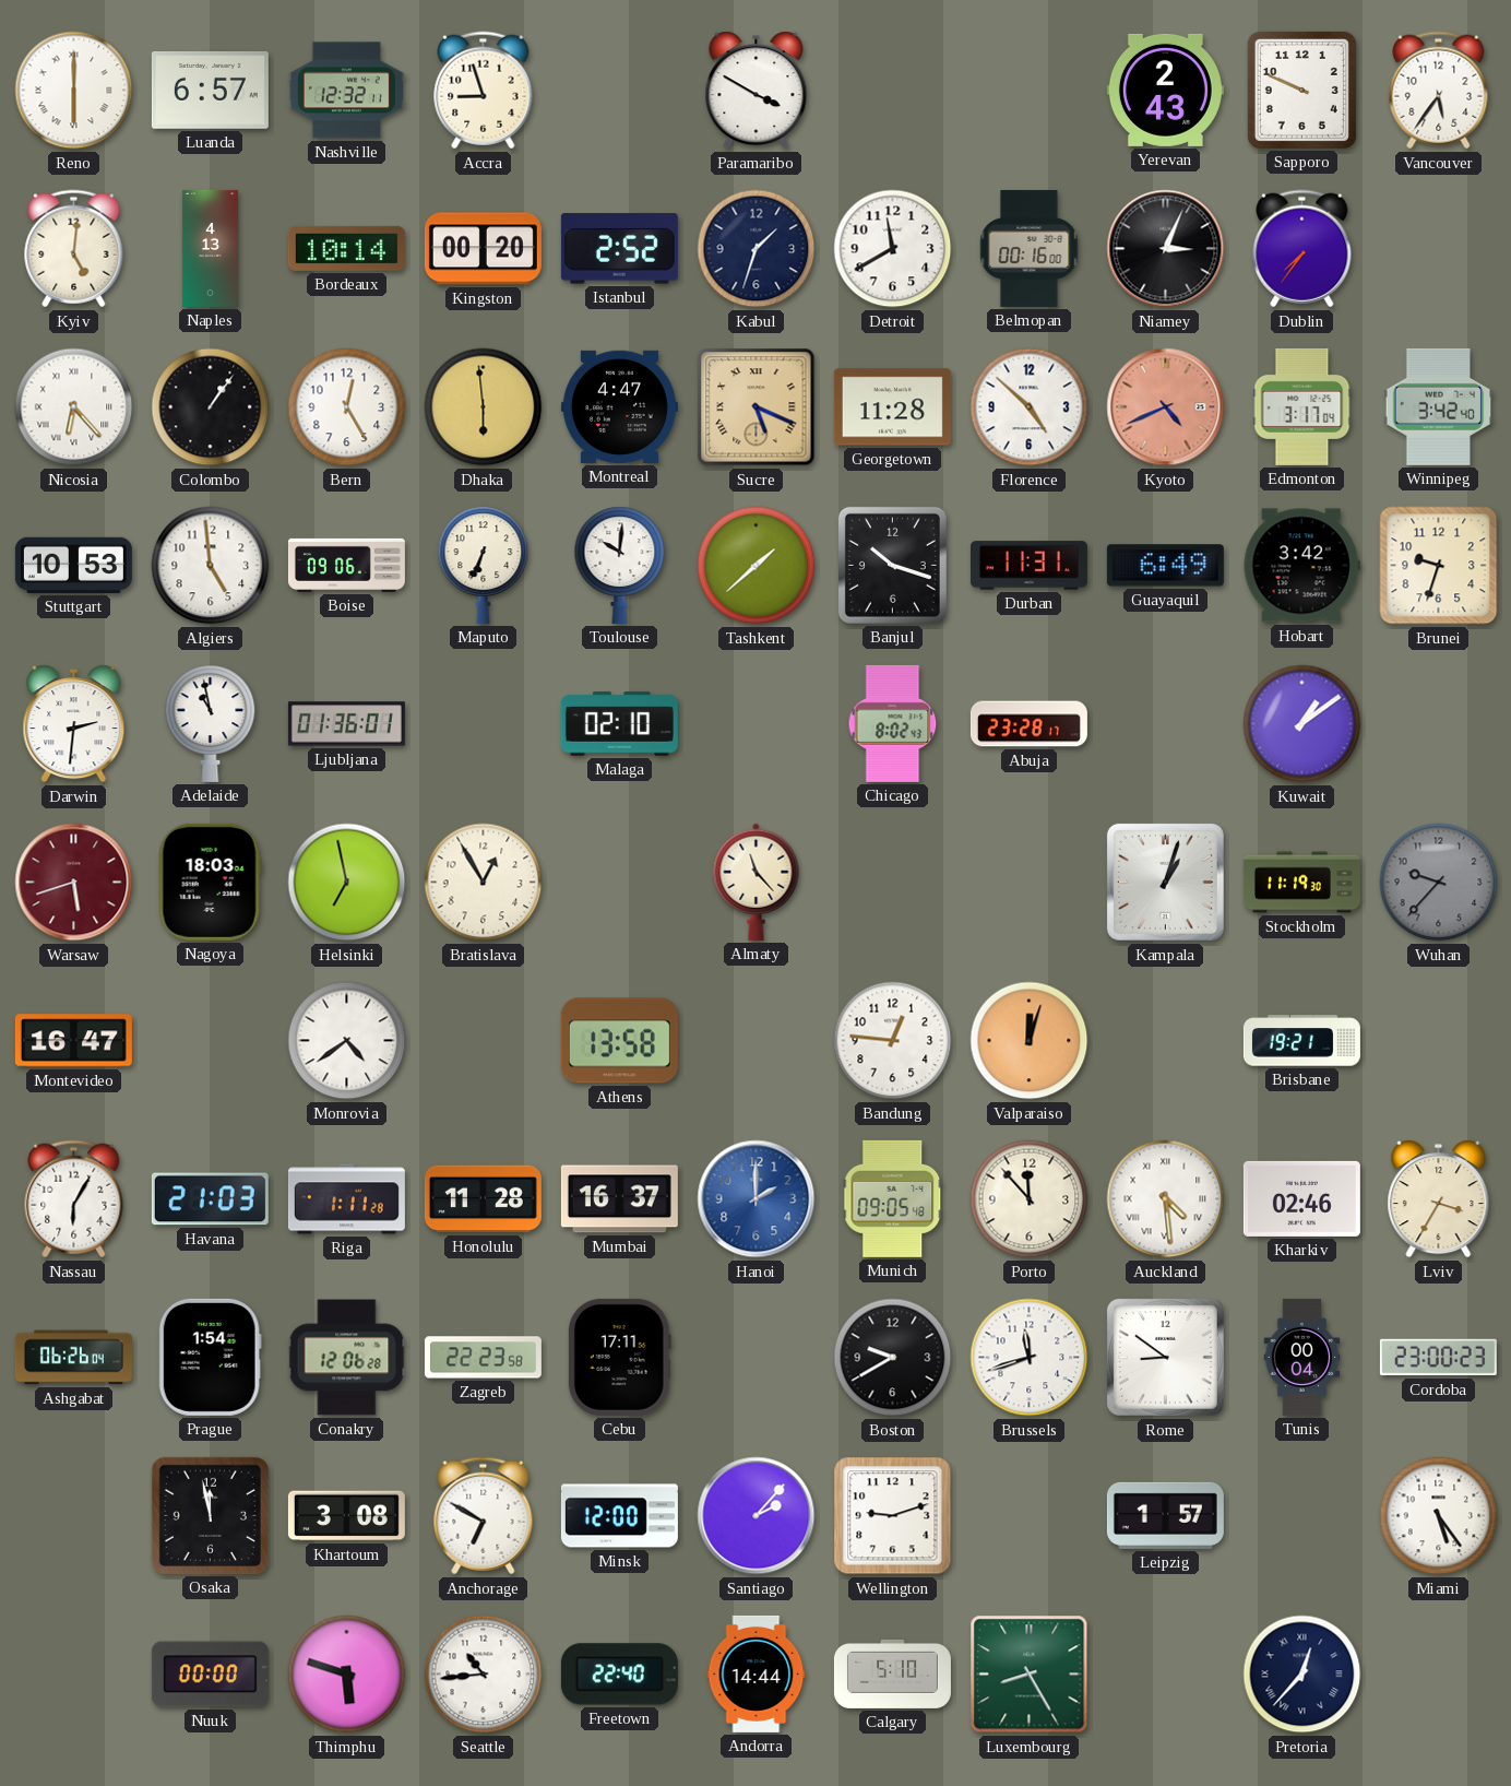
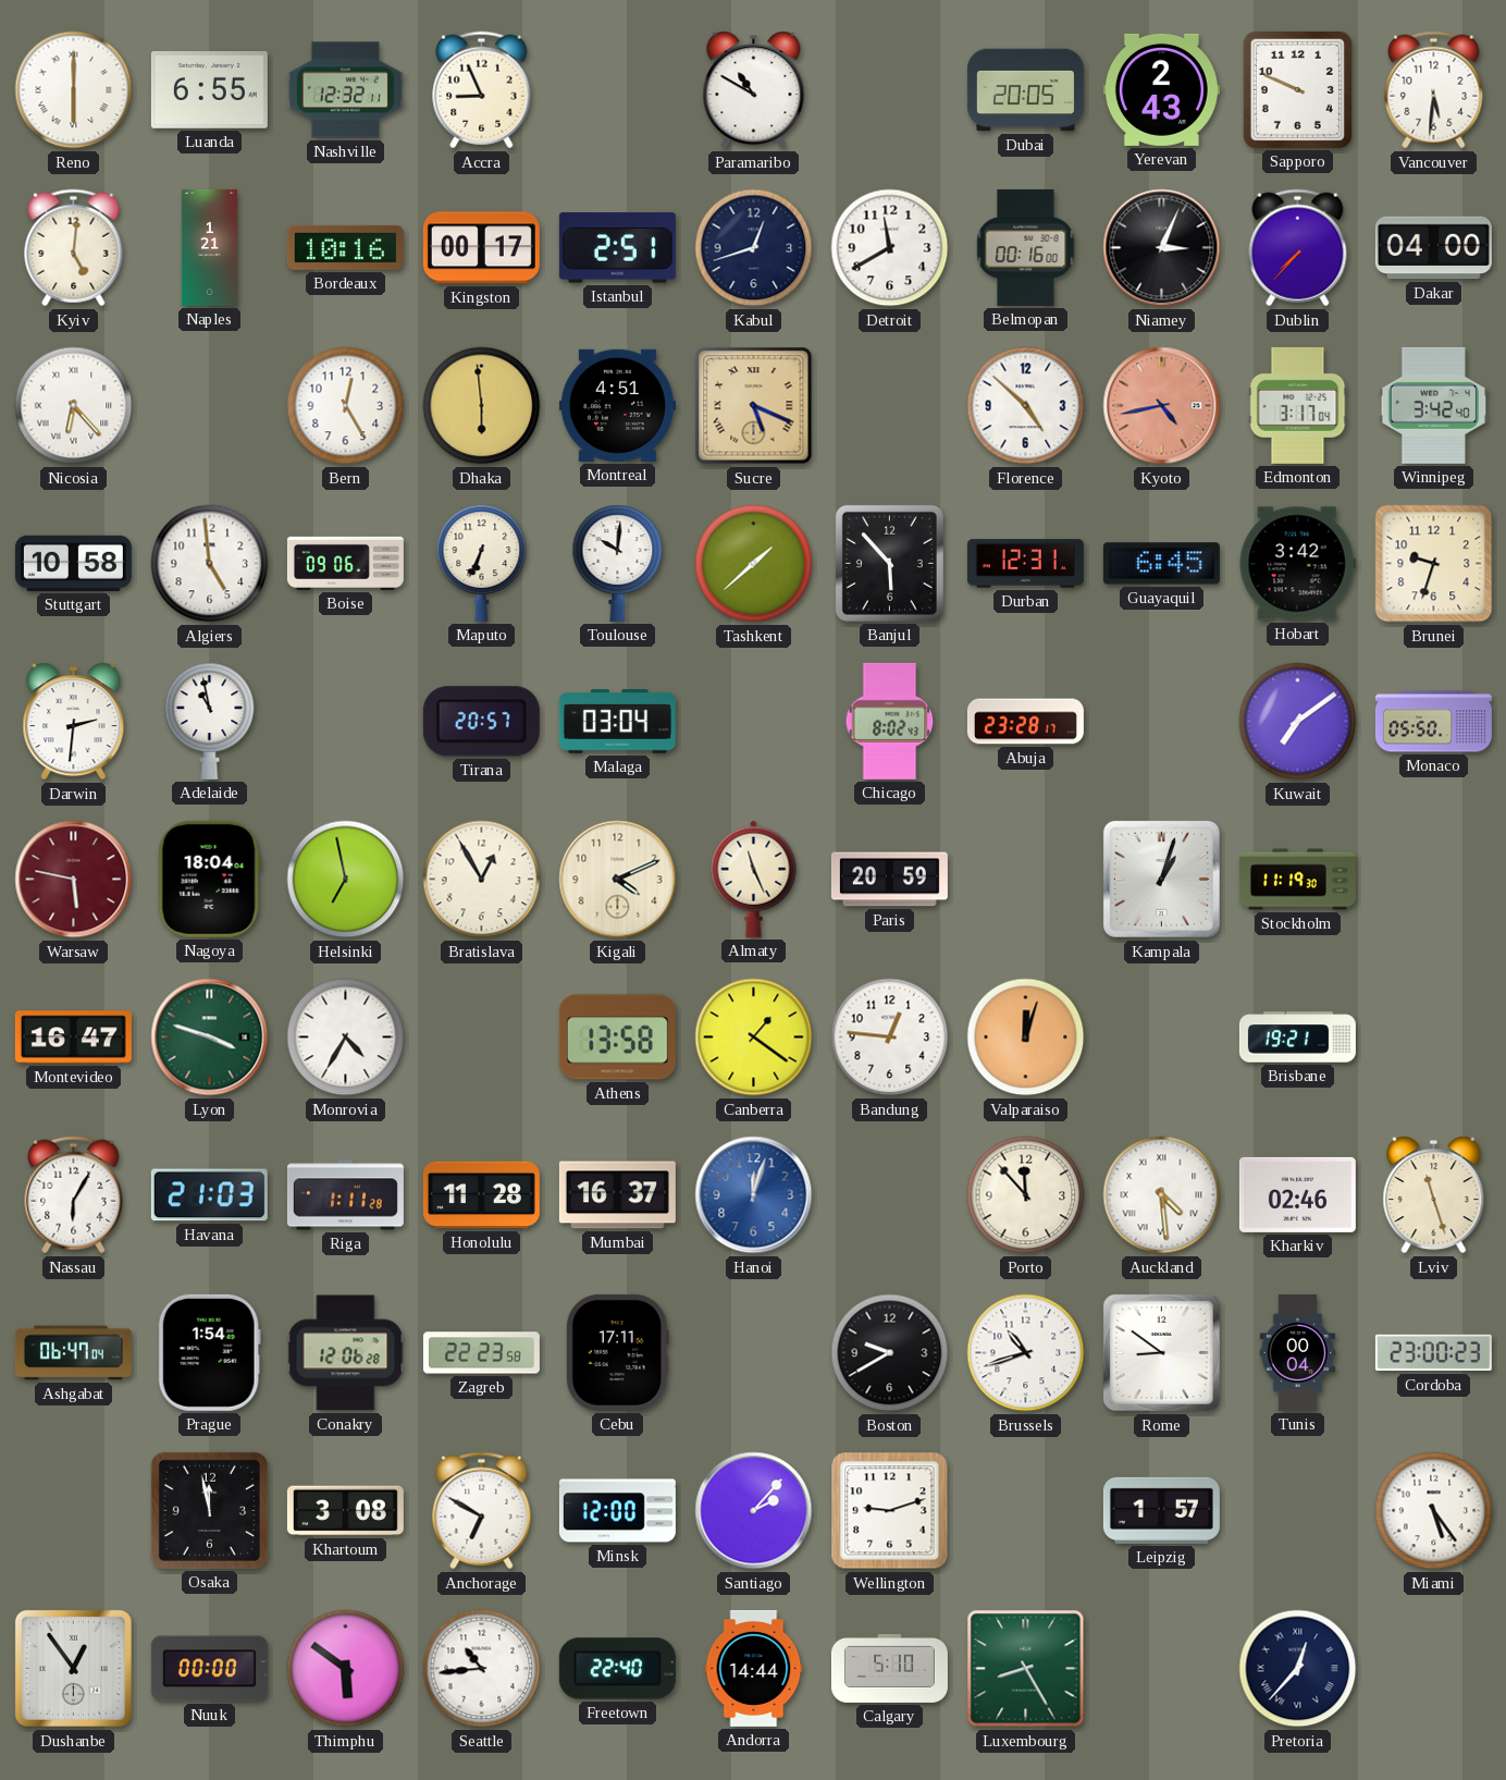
Luanda: 6:57 -> 6:55 (209, 90)
Accra: 8:57 -> 8:56 (482, 90)
Paramaribo: 3:50 -> 10:50 (754, 90)
Dubai: none -> 20:05 (1025, 90)
Vancouver: 5:36 -> 5:31 (1434, 90)
Naples: 4:13 -> 1:21 (209, 247)
Bordeaux: 10:14 -> 10:16 (345, 247)
Kingston: 00:20 -> 00:17 (481, 248)
Istanbul: 2:52 -> 2:51 (617, 248)
Kabul: 1:33 -> 12:42 (754, 248)
Dublin: 7:36 -> 7:37 (1298, 248)
Dakar: none -> 04:00 (1433, 248)
Colombo: 1:06 -> none (211, 407)
Montreal: 4:47 -> 4:51 (617, 405)
Georgetown: 11:28 -> none (892, 407)
Kyoto: 4:41 -> 4:43 (1162, 406)
Stuttgart: 10:53 -> 10:58 (73, 563)
Banjul: 10:18 -> 5:53 (889, 563)
Durban: 11:31 -> 12:31 (1025, 564)
Guayaquil: 6:49 -> 6:45 (1161, 564)
Ljubljana: 01:36 -> none (346, 724)
Tirana: none -> 20:57 (481, 722)
Malaga: 02:10 -> 03:04 (617, 722)
Kuwait: 1:09 -> 7:09 (1298, 722)
Monaco: none -> 05:50 (1433, 722)
Warsaw: 5:42 -> 5:47 (74, 880)
Nagoya: 18:03 -> 18:04 (209, 879)
Kigali: none -> 4:11 (618, 880)
Almaty: 11:23 -> 11:26 (754, 879)
Paris: none -> 20:59 (889, 880)
Wuhan: 9:37 -> none (1439, 883)
Lyon: none -> 3:48 (210, 1038)
Monrovia: 4:39 -> 4:35 (346, 1038)
Canberra: none -> 1:21 (754, 1038)
Hanoi: 2:00 -> 12:03 (754, 1195)
Munich: 09:05 -> none (893, 1198)
Lviv: 3:35 -> 11:27 (1434, 1195)
Ashgabat: 06:26 -> 06:47 (73, 1353)
Brussels: 11:42 -> 10:42 (1026, 1353)
Dushanbe: none -> 12:54 (73, 1668)
Thimphu: 5:48 -> 5:51 (346, 1669)
